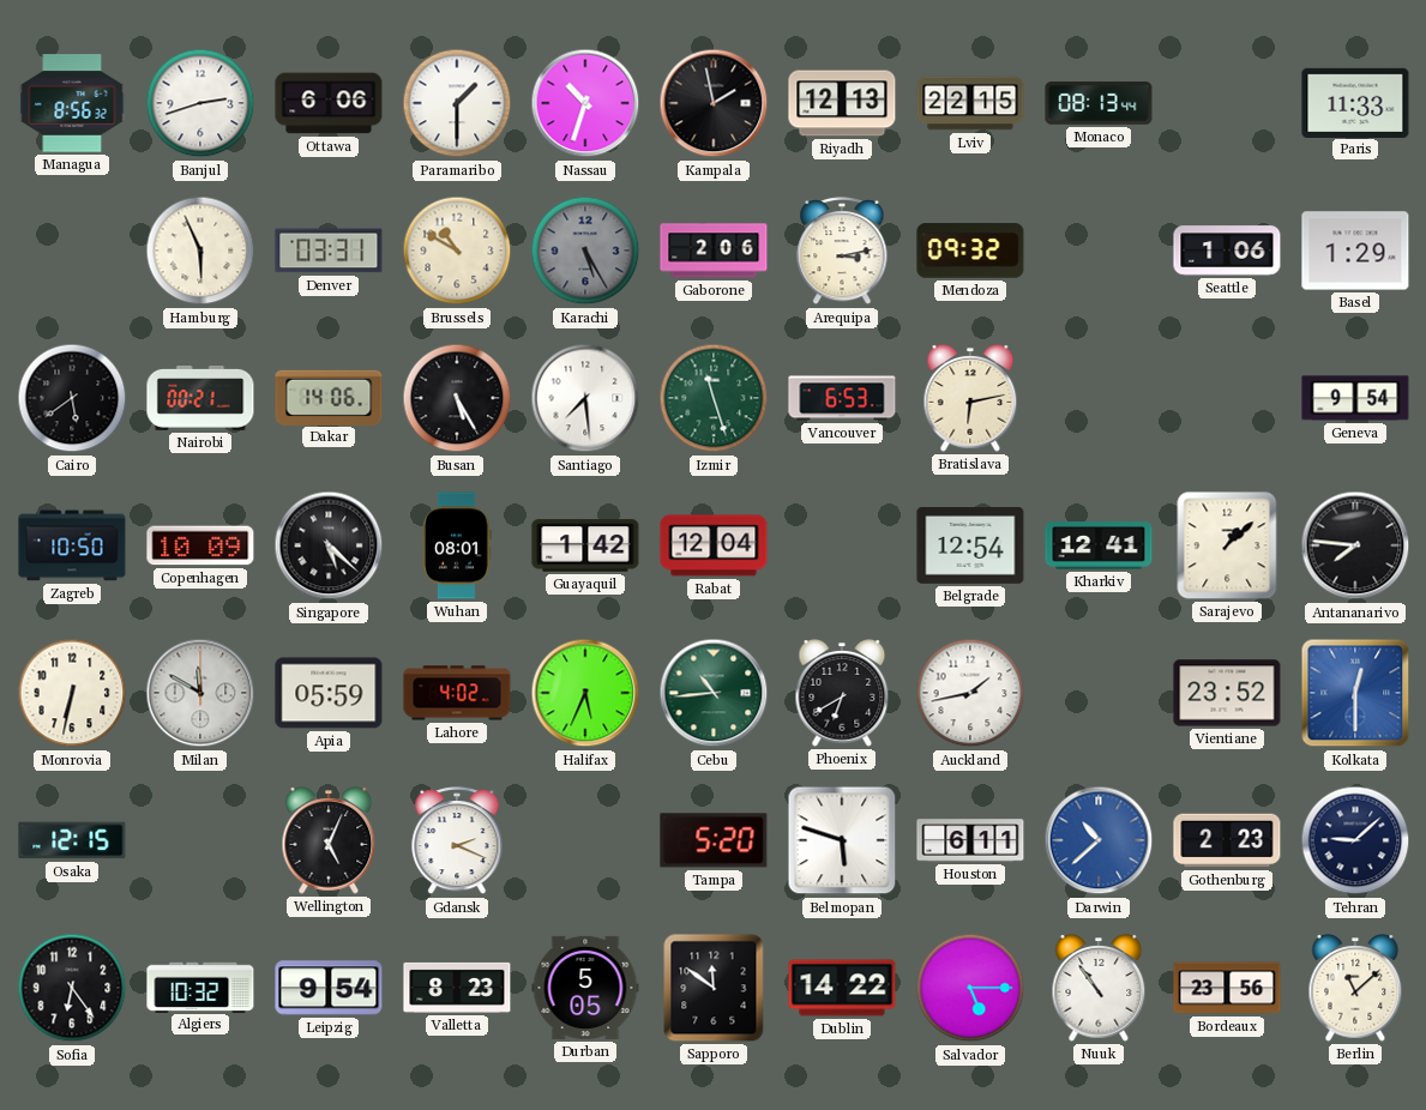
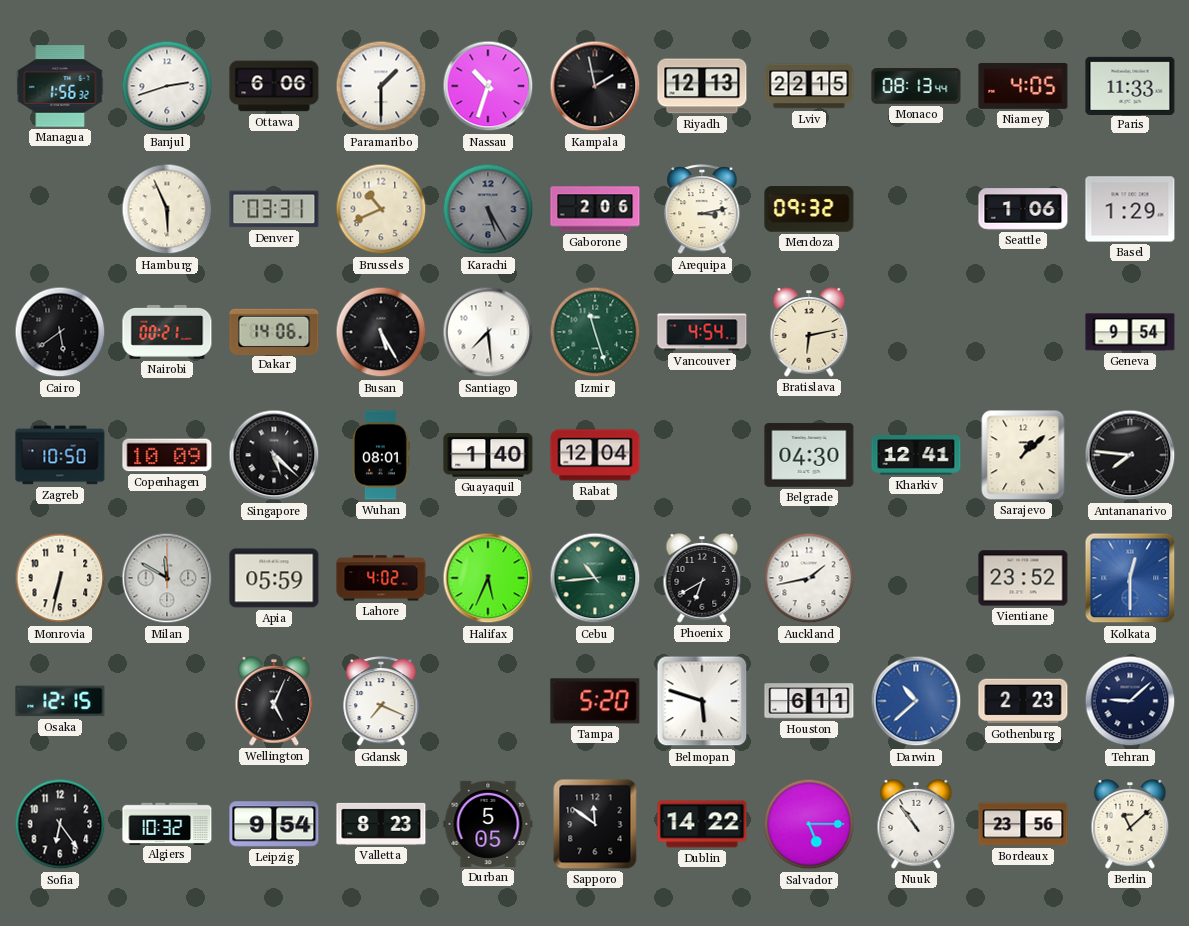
Managua: 8:56 -> 1:56 (60, 86)
Niamey: none -> 4:05 (1023, 86)
Brussels: 10:50 -> 10:41 (381, 209)
Vancouver: 6:53 -> 4:54 (702, 332)
Guayaquil: 1:42 -> 1:40 (488, 455)
Belgrade: 12:54 -> 04:30 (809, 456)
Gdansk: 2:19 -> 7:19 (381, 702)
